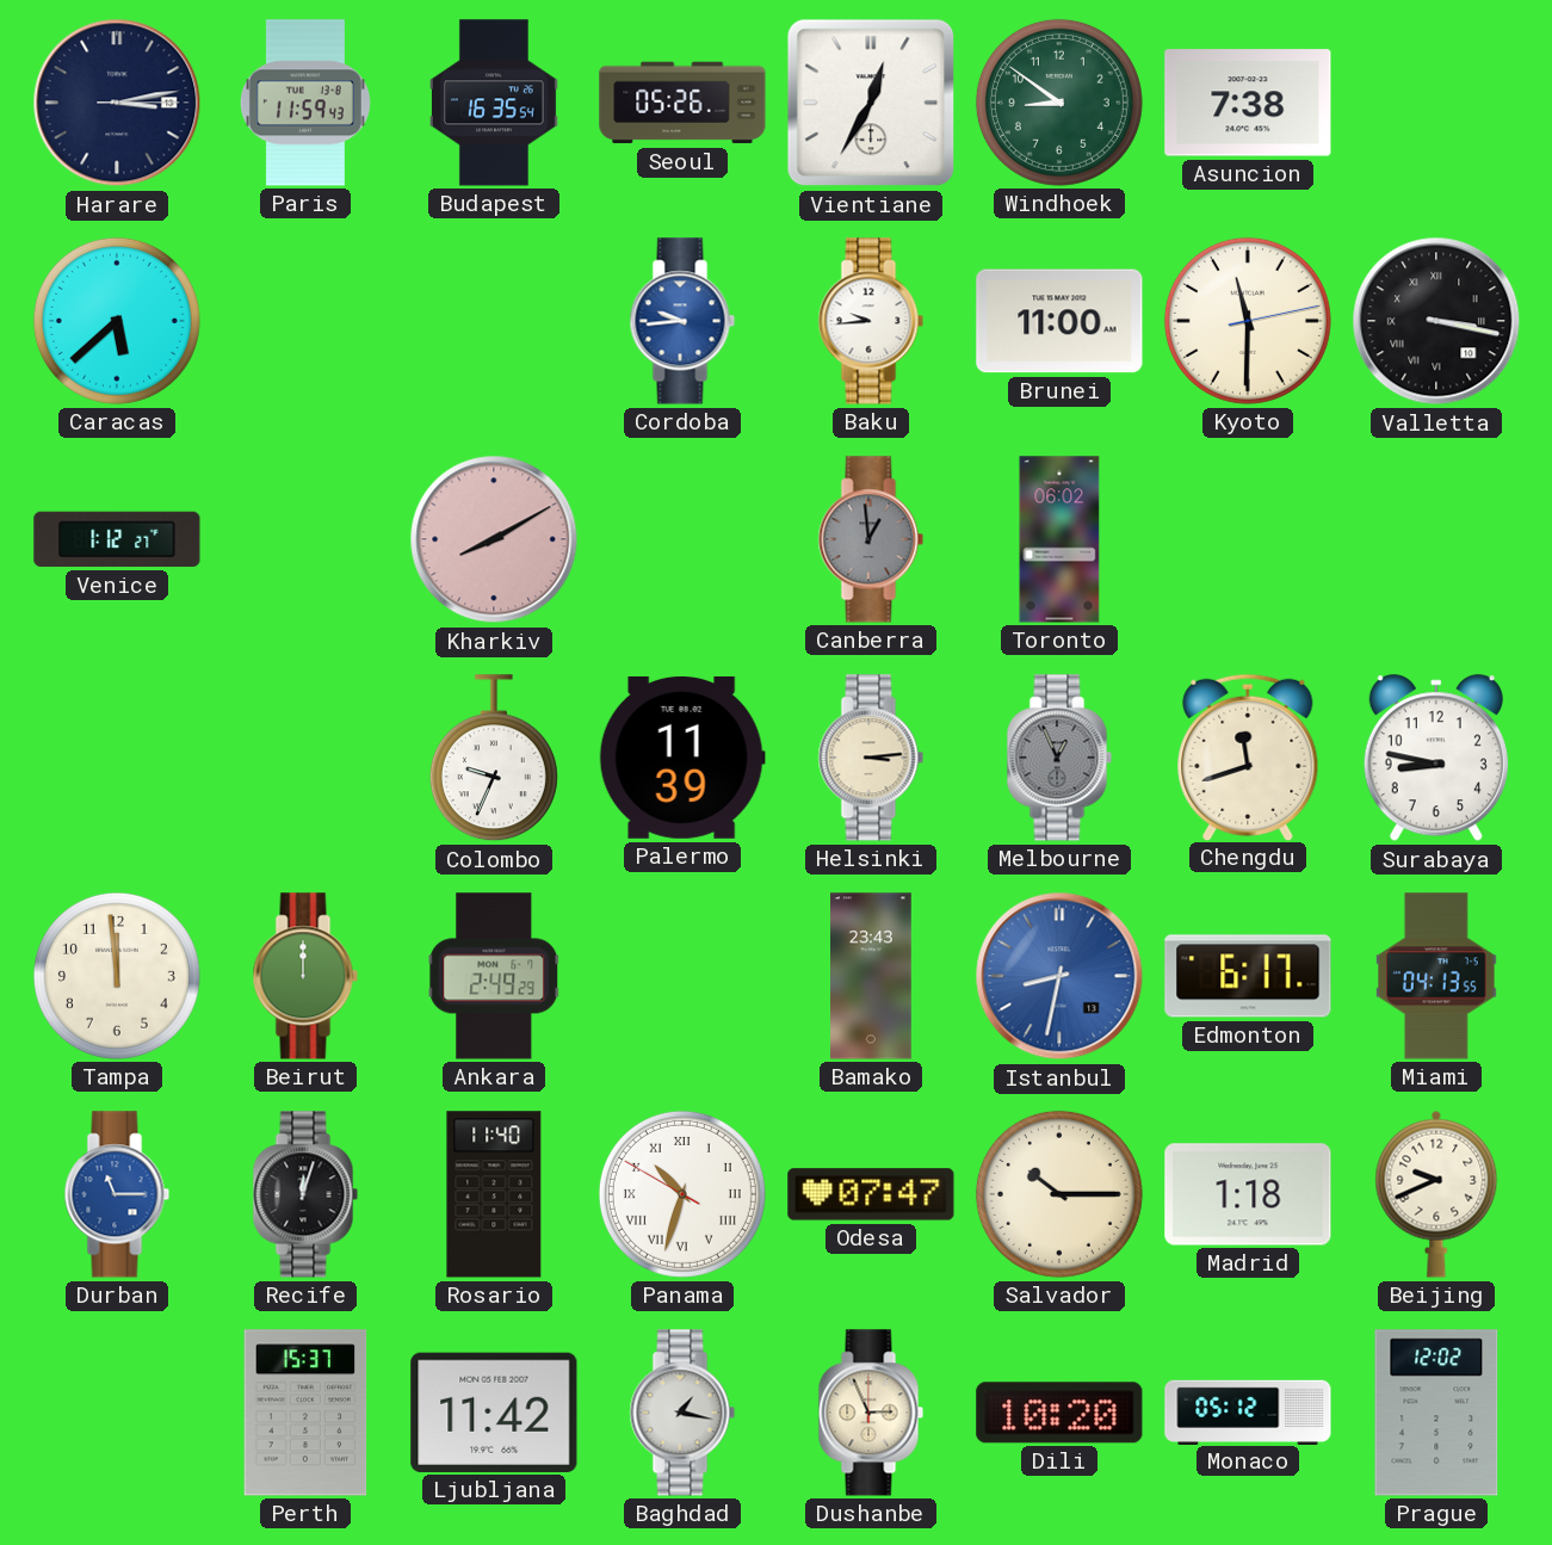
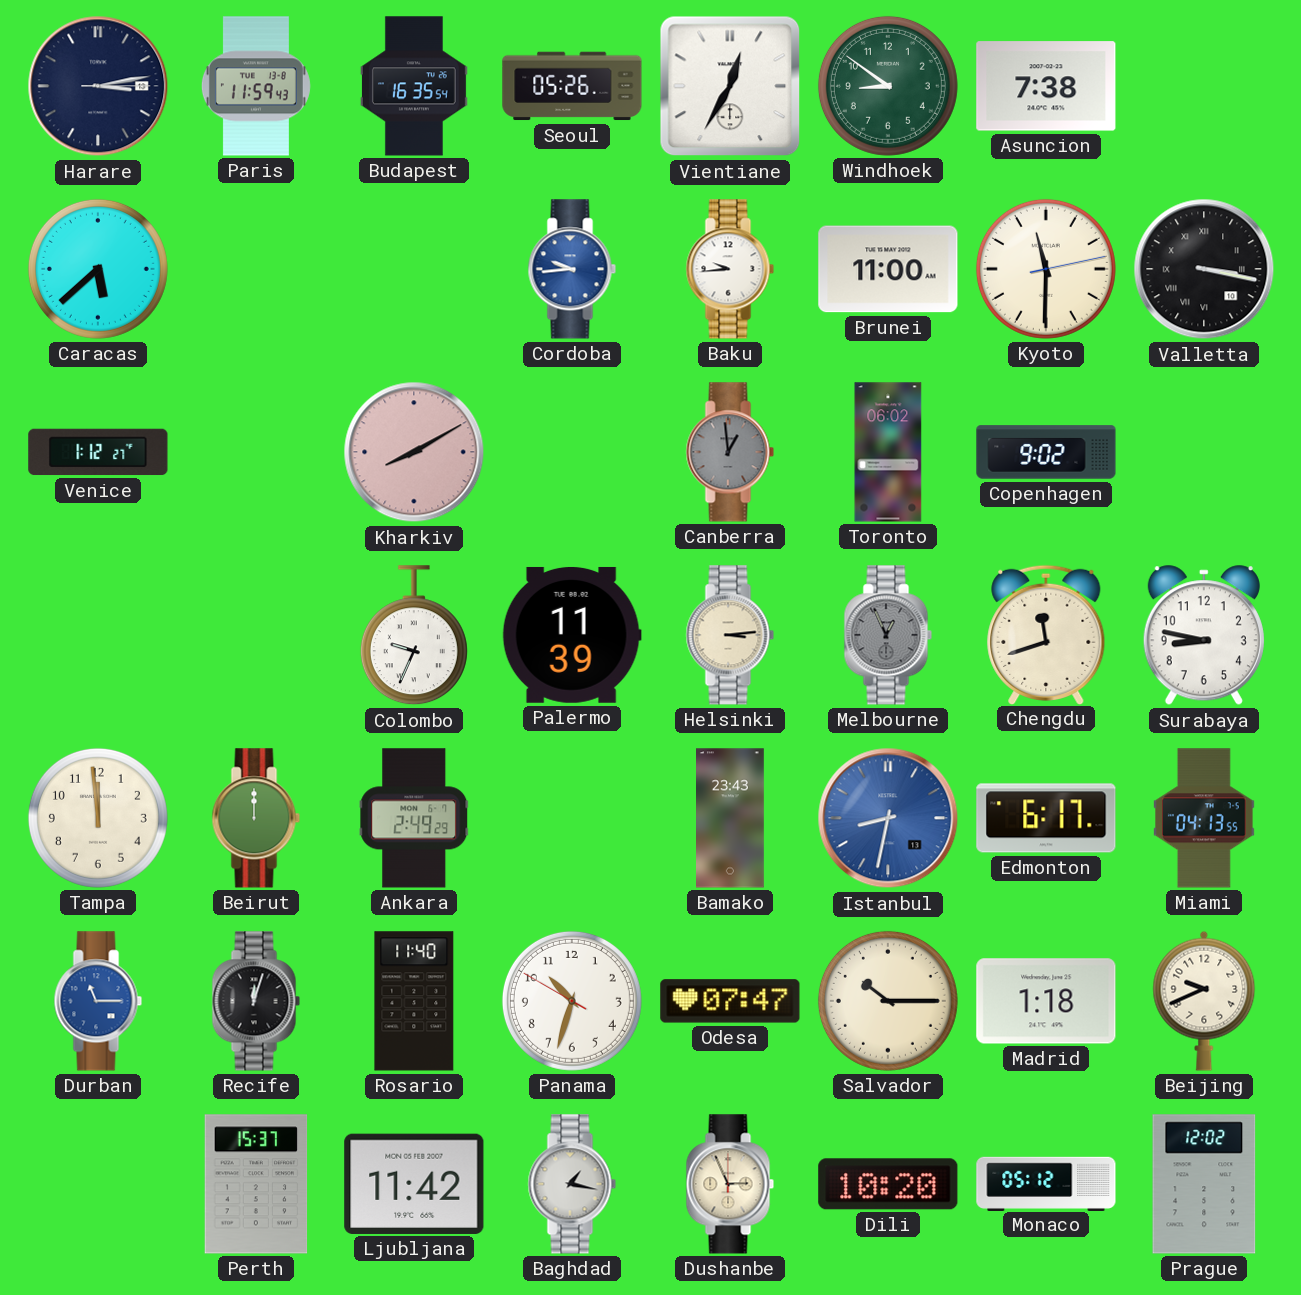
Copenhagen: none -> 9:02 (1046, 452)
Panama numerals: Roman -> Arabic (572, 1001)
